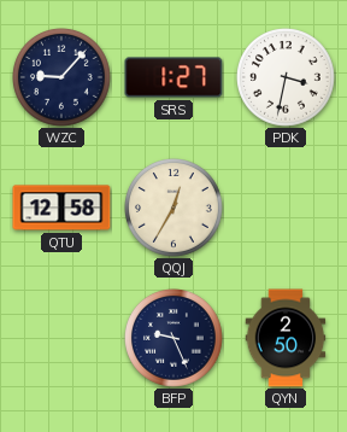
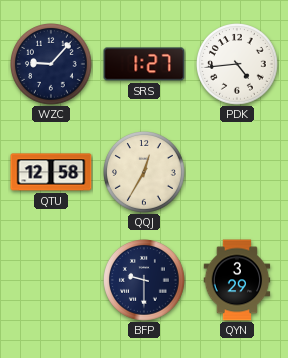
PDK: 3:32 -> 4:44 (238, 65)
BFP: 9:26 -> 9:30 (145, 281)
QYN: 2:50 -> 3:29 (237, 280)
